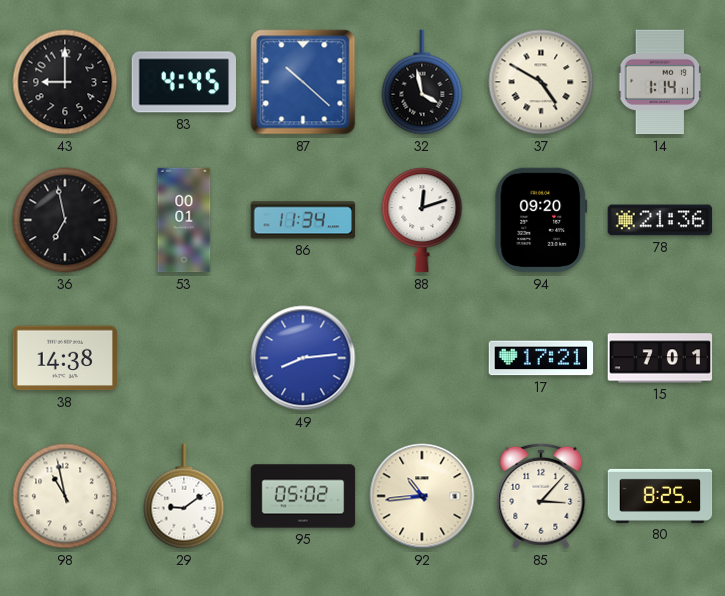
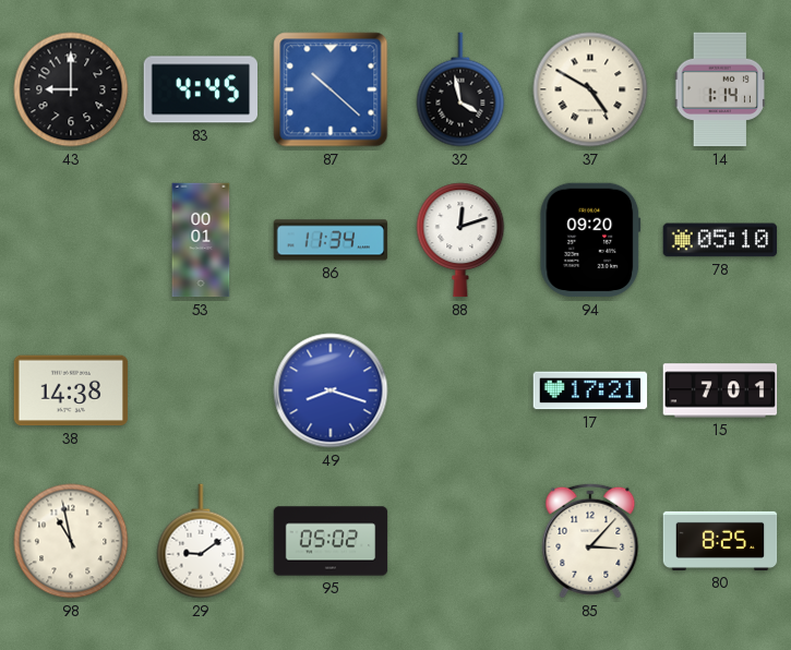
36: 6:58 -> none (65, 220)
78: 21:36 -> 05:10 (720, 240)
49: 8:14 -> 8:18 (331, 390)
92: 10:44 -> none (422, 496)
